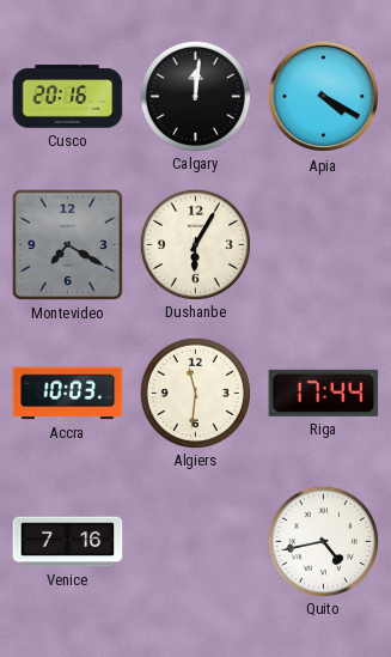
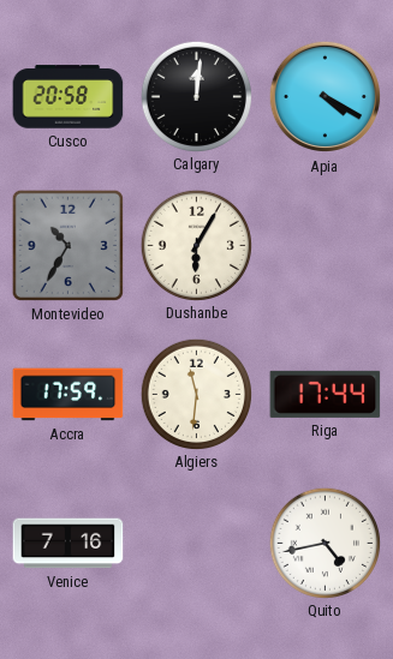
Cusco: 20:16 -> 20:58 (69, 97)
Montevideo: 7:20 -> 10:35 (67, 245)
Accra: 10:03 -> 17:59 (69, 395)
